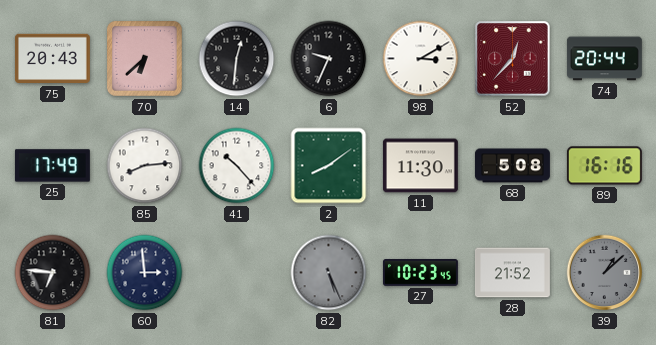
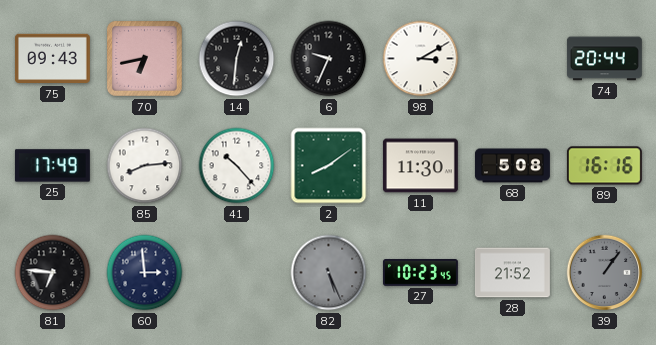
75: 20:43 -> 09:43 (52, 59)
70: 6:38 -> 6:43 (144, 58)
52: 12:37 -> none (513, 59)
39: 1:08 -> 1:06 (605, 273)
